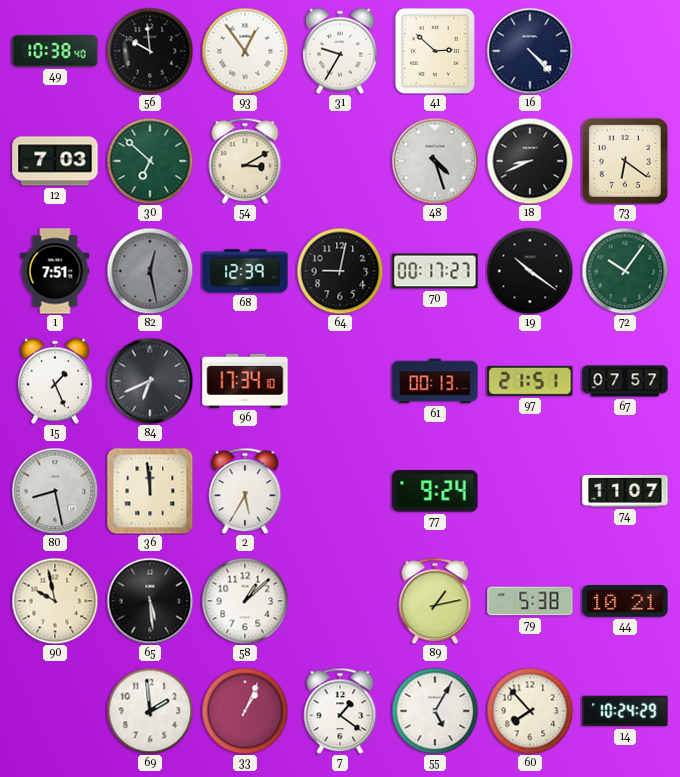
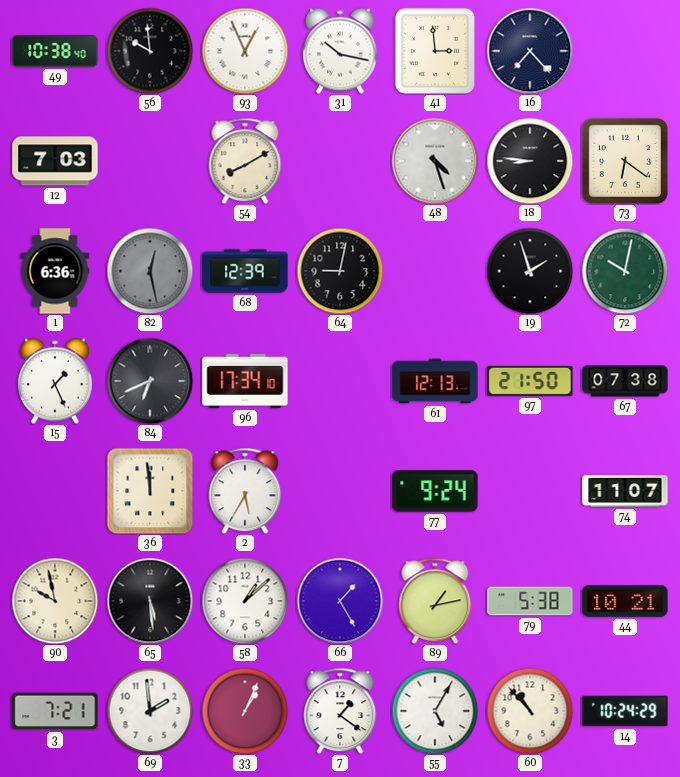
93: 12:54 -> 12:56 (245, 51)
31: 9:35 -> 10:17 (340, 51)
41: 2:52 -> 2:59 (435, 51)
16: 4:23 -> 7:23 (530, 51)
30: 6:52 -> none (150, 161)
54: 3:10 -> 8:10 (245, 161)
18: 8:41 -> 8:46 (530, 161)
1: 7:51 -> 6:36 (55, 271)
70: 00:17 -> none (435, 271)
19: 10:21 -> 1:57 (530, 271)
72: 10:06 -> 10:02 (625, 271)
61: 00:13 -> 12:13 (435, 381)
97: 21:51 -> 21:50 (530, 381)
67: 07:57 -> 07:38 (625, 381)
80: 8:28 -> none (55, 491)
66: none -> 1:25 (340, 601)
3: none -> 7:21 (55, 711)
60: 7:53 -> 10:53 (530, 711)
